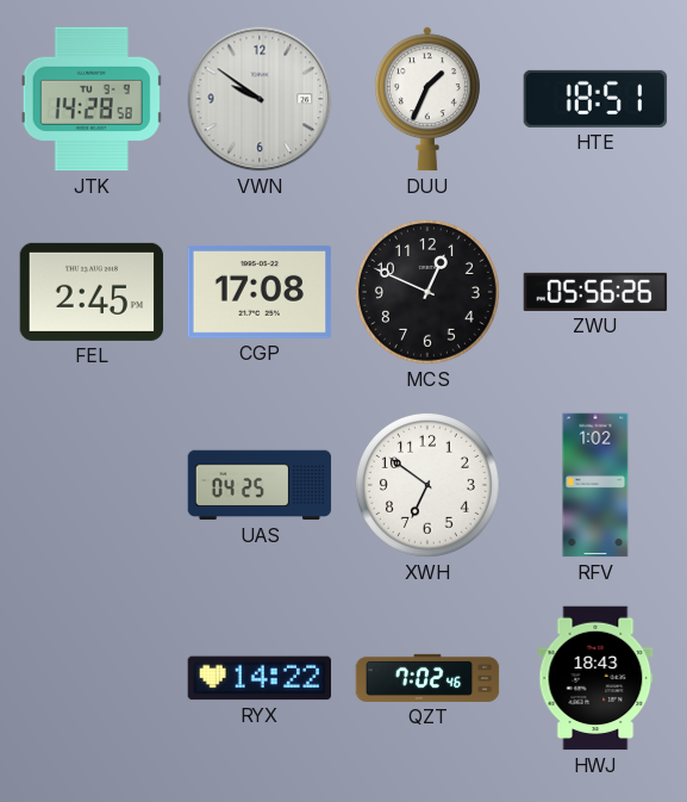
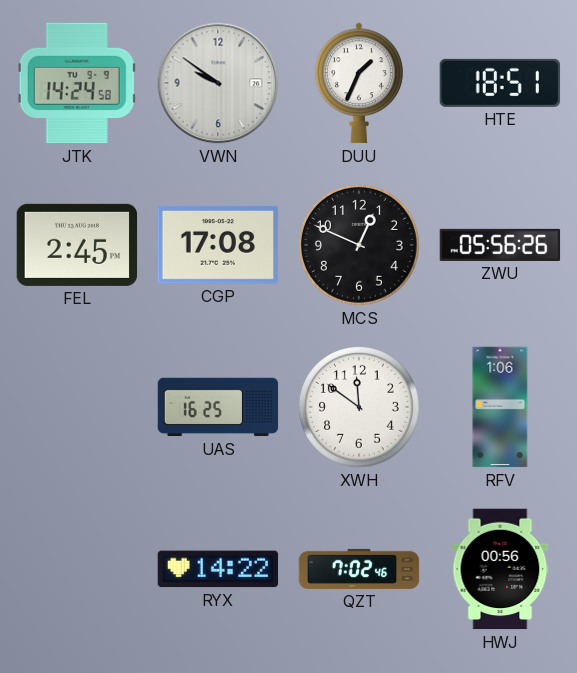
JTK: 14:28 -> 14:24 (77, 83)
UAS: 04:25 -> 16:25 (218, 407)
XWH: 6:51 -> 11:51 (359, 407)
RFV: 1:02 -> 1:06 (500, 407)
HWJ: 18:43 -> 00:56 (500, 569)
